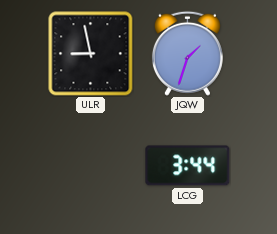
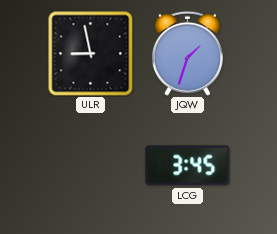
LCG: 3:44 -> 3:45 (188, 166)
